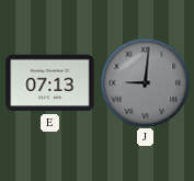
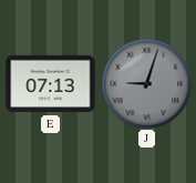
J: 9:01 -> 9:03 (146, 83)
